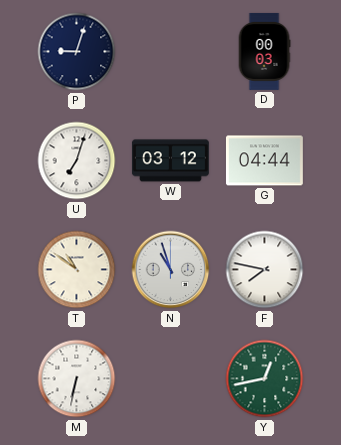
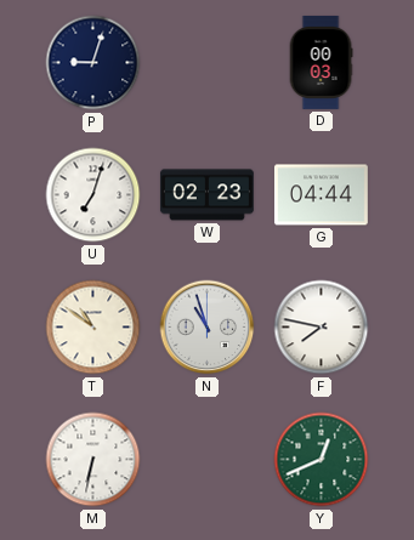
W: 03:12 -> 02:23 (206, 195)
Y: 12:43 -> 12:41 (322, 460)
